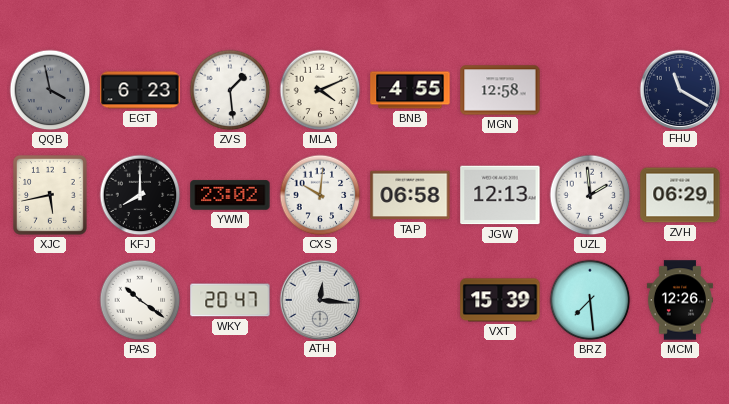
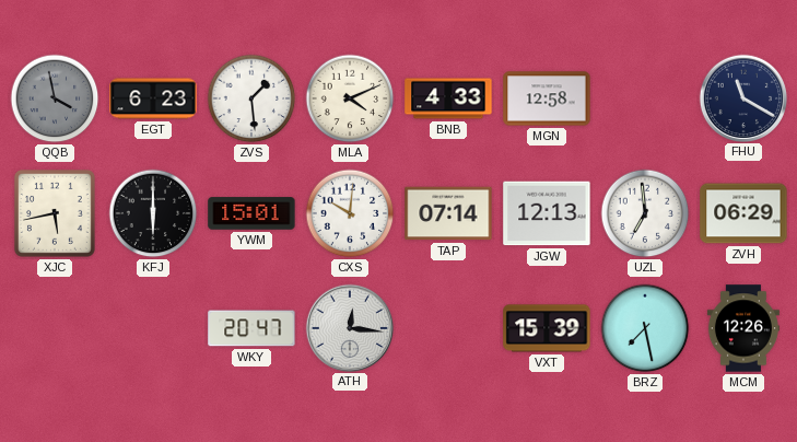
BNB: 4:55 -> 4:33 (448, 98)
KFJ: 8:00 -> 6:00 (153, 213)
YWM: 23:02 -> 15:01 (251, 213)
TAP: 06:58 -> 07:14 (448, 213)
UZL: 1:59 -> 6:59 (645, 213)
PAS: 10:21 -> none (140, 300)
BRZ: 7:29 -> 7:28 (645, 328)
